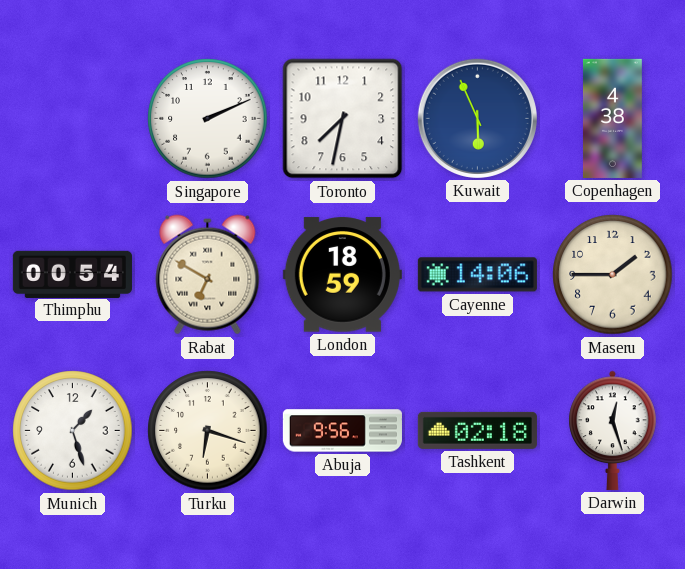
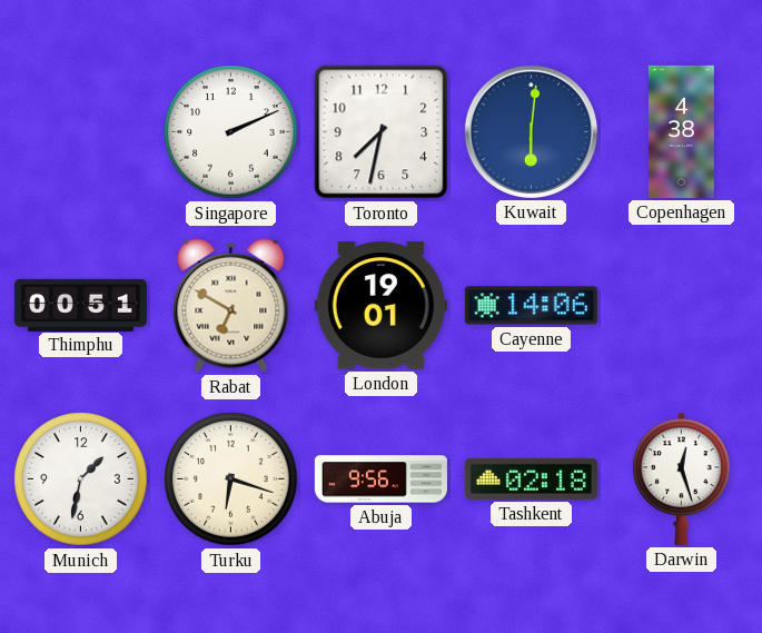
Kuwait: 5:56 -> 6:01 (531, 131)
Thimphu: 00:54 -> 00:51 (80, 305)
London: 18:59 -> 19:01 (380, 306)
Maseru: 1:45 -> none (613, 275)
Munich: 1:27 -> 1:32 (81, 479)
